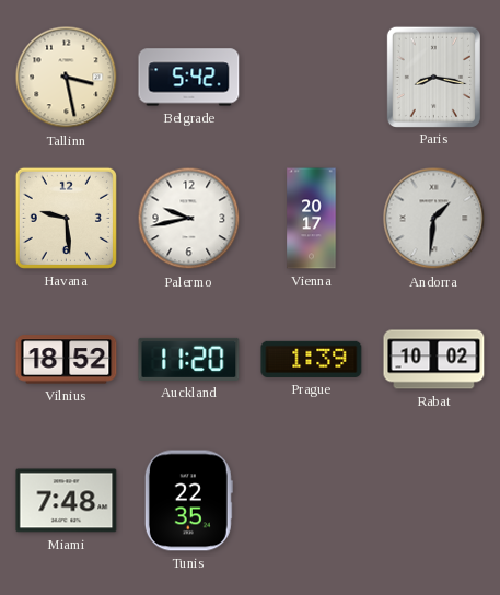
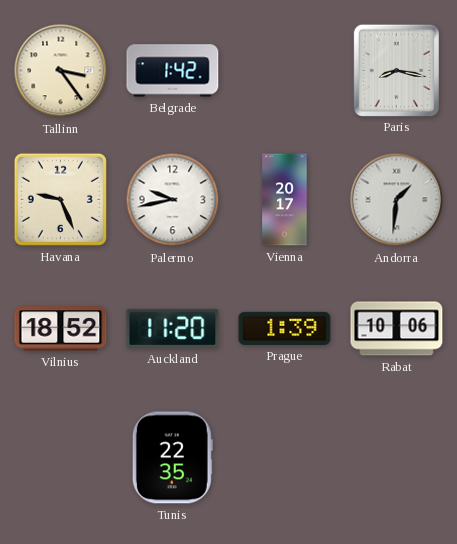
Tallinn: 3:28 -> 3:24 (61, 71)
Belgrade: 5:42 -> 1:42 (173, 71)
Havana: 9:29 -> 9:26 (60, 199)
Rabat: 10:02 -> 10:06 (397, 329)
Miami: 7:48 -> none (67, 501)
